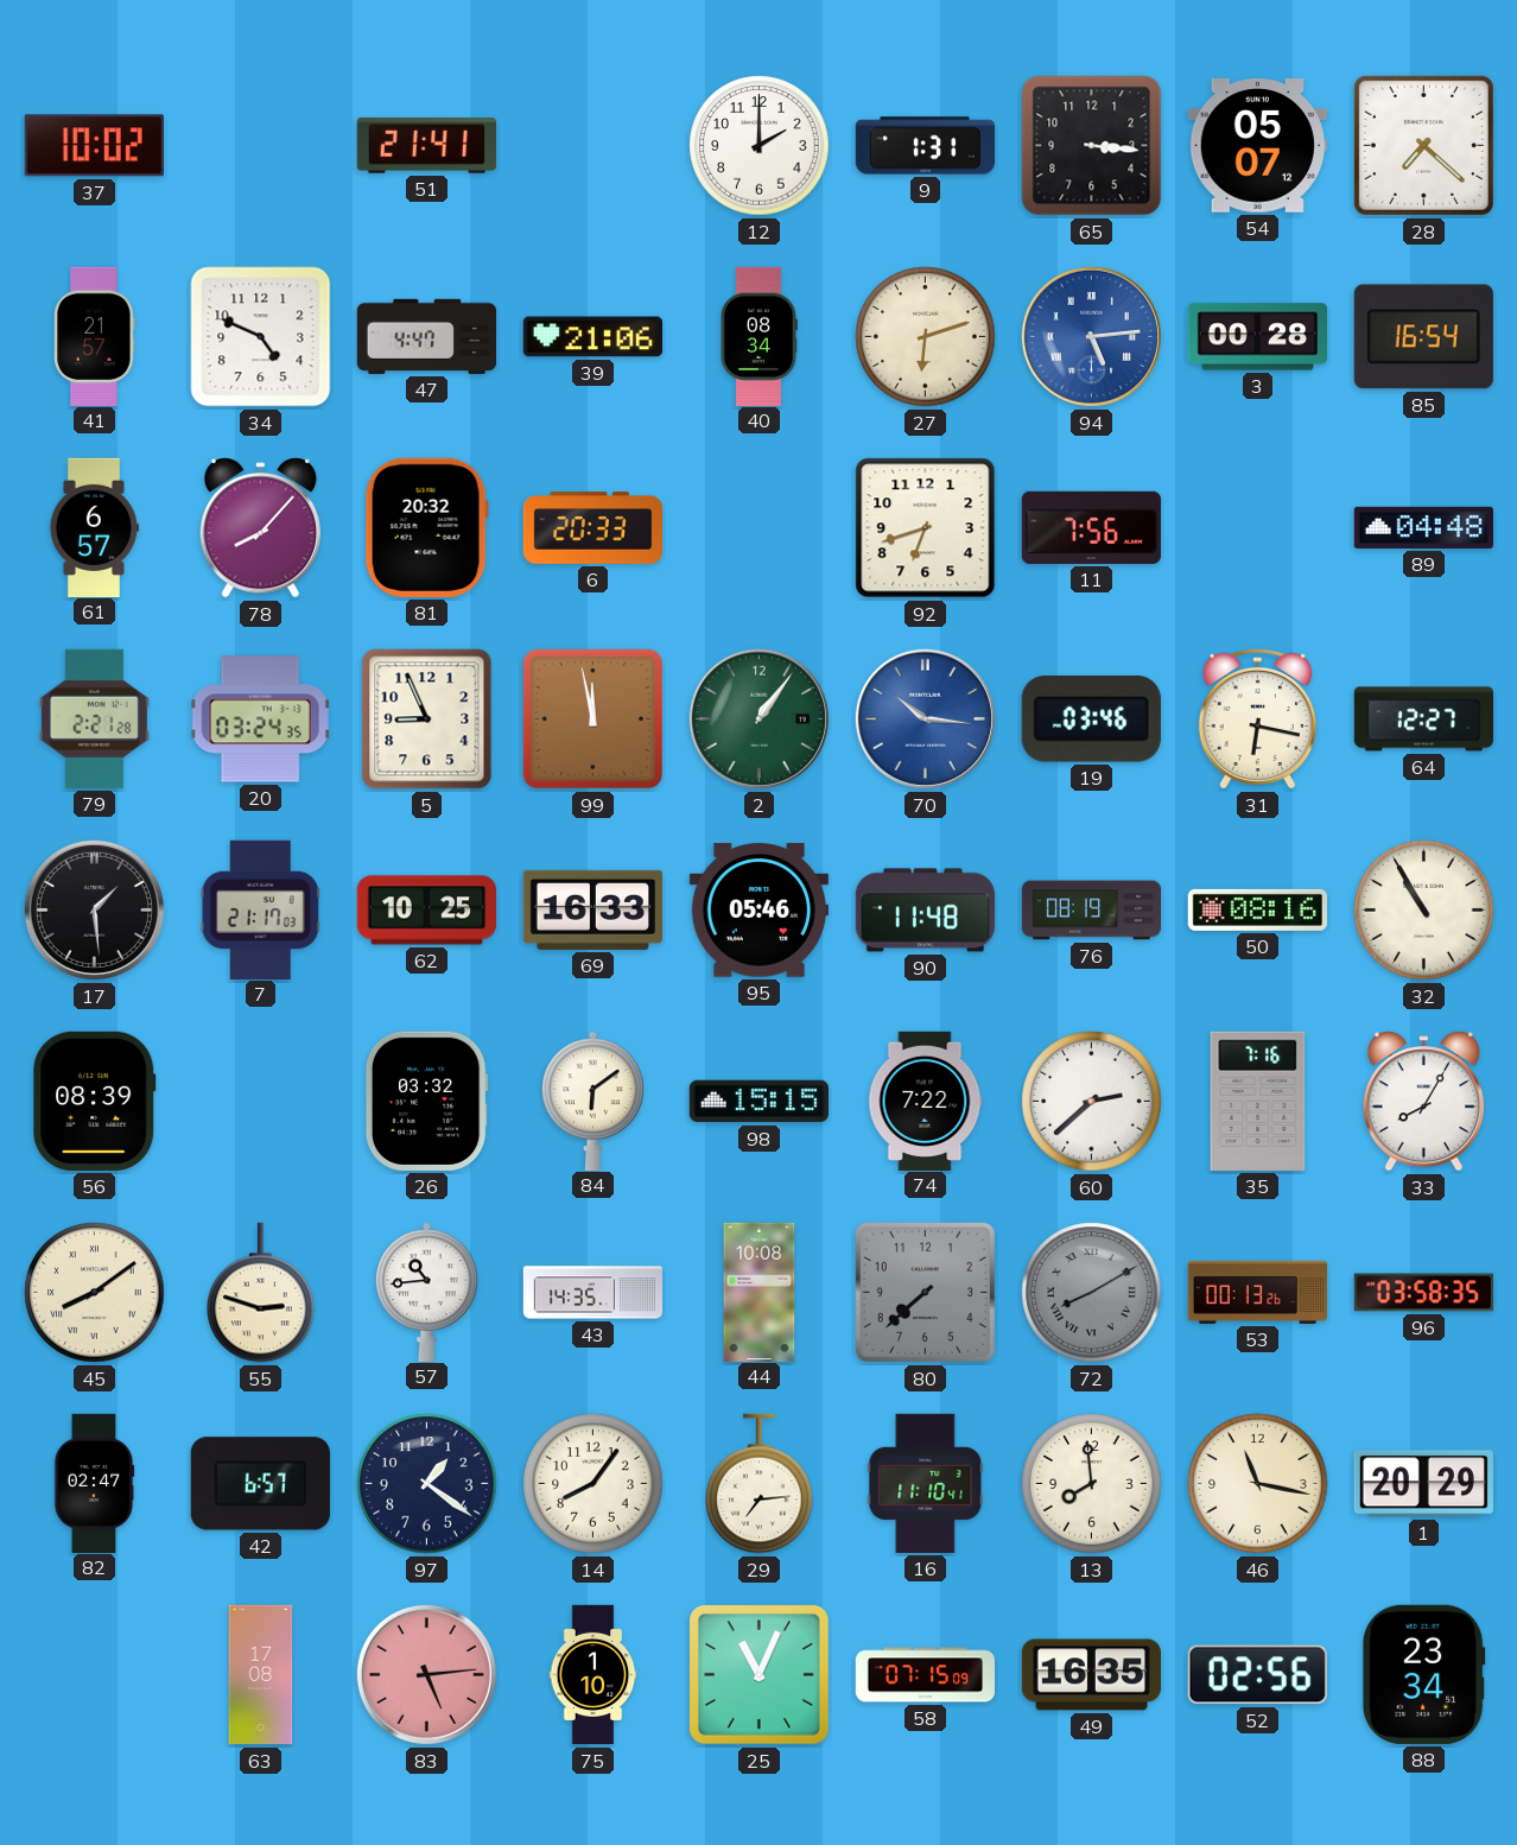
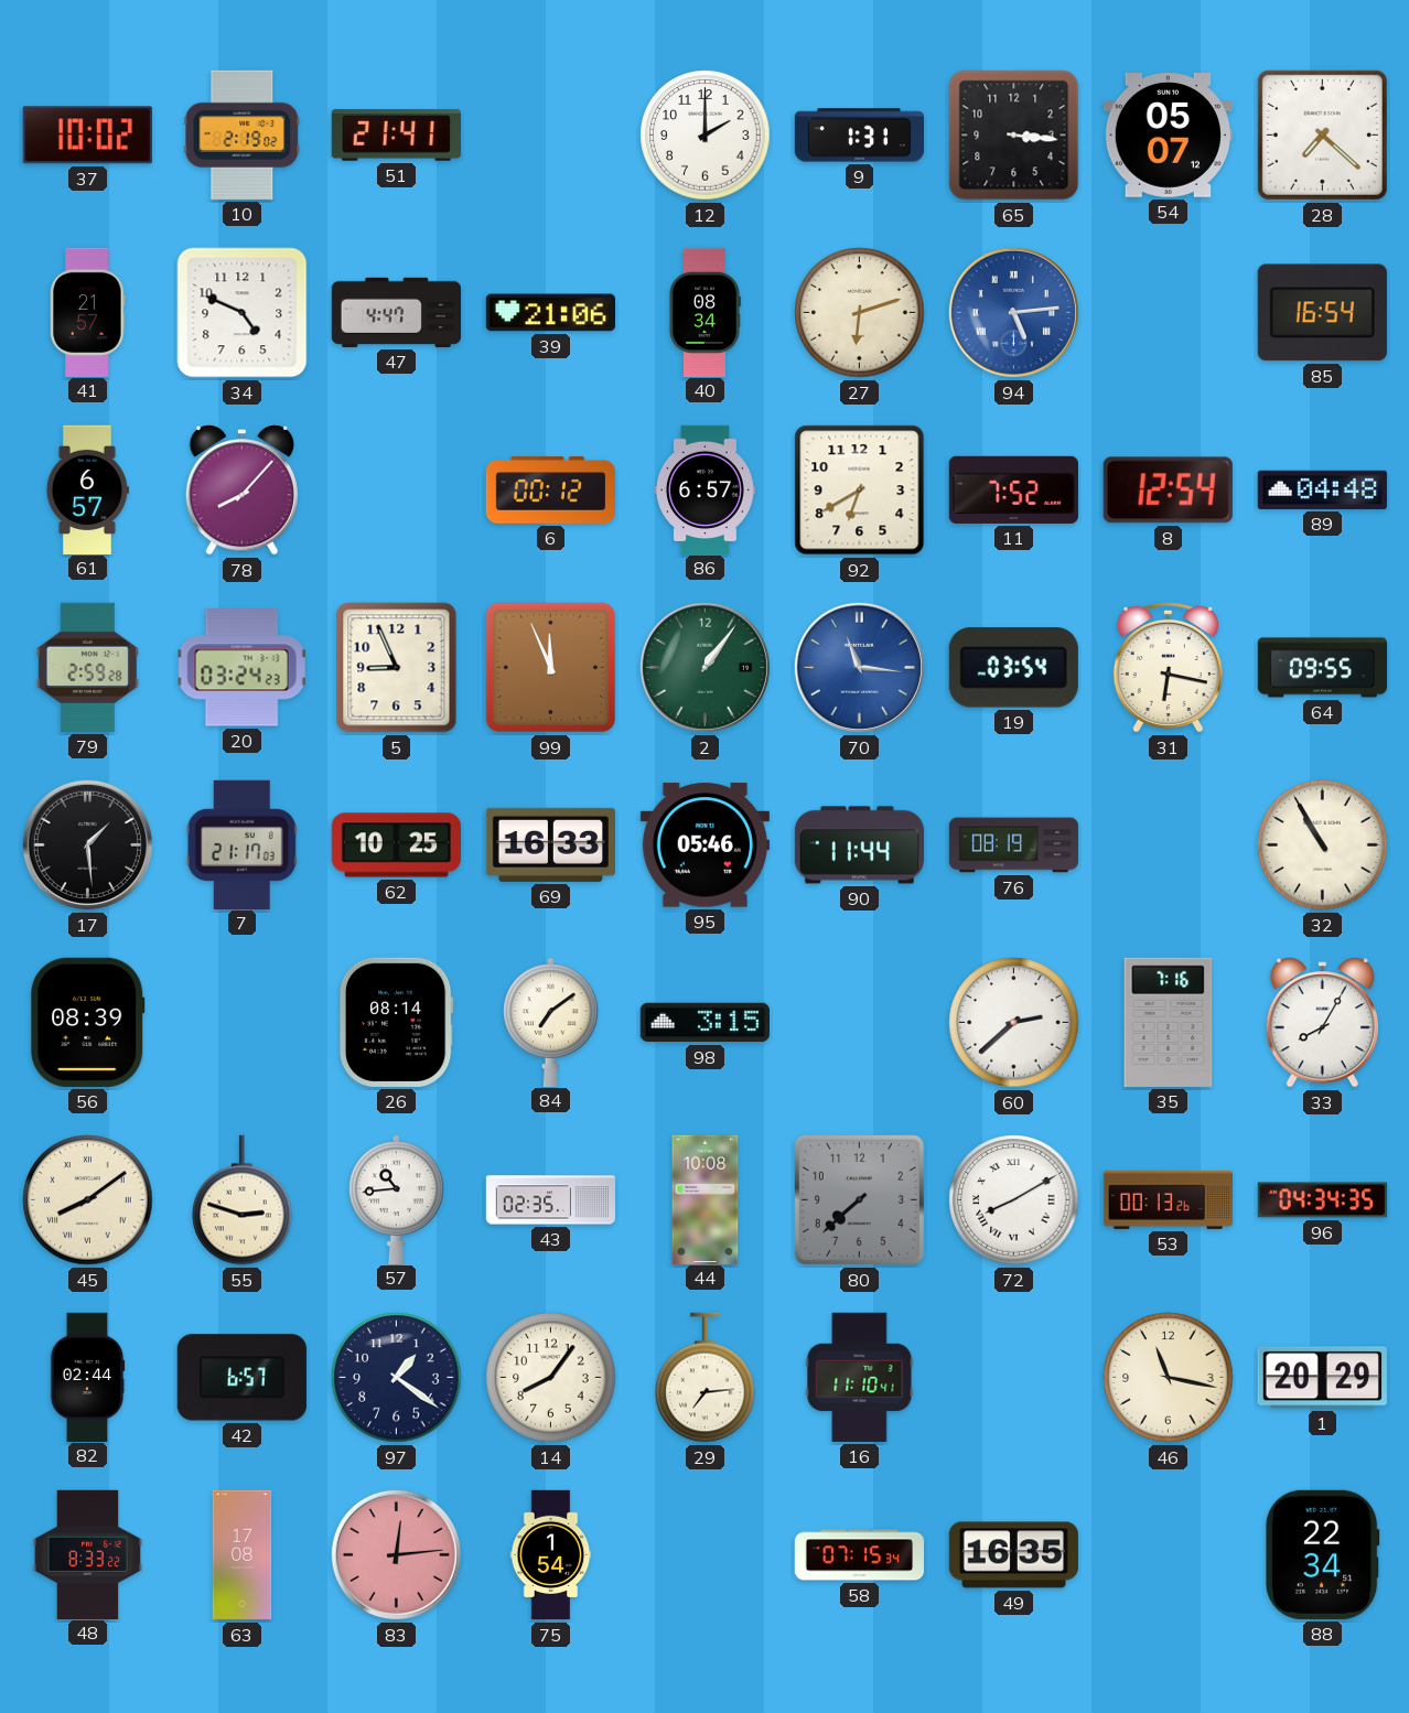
10: none -> 2:19 (243, 134)
3: 00:28 -> none (1257, 337)
81: 20:32 -> none (426, 527)
6: 20:33 -> 00:12 (550, 491)
86: none -> 6:57 (704, 489)
92: 6:42 -> 6:40 (860, 491)
11: 7:56 -> 7:52 (1013, 489)
8: none -> 12:54 (1168, 491)
79: 2:21 -> 2:59 (87, 667)
20: 03:24:35 -> 03:24:23 (243, 668)
99: 11:58 -> 11:56 (551, 668)
70: 10:16 -> 11:16 (859, 667)
19: 03:46 -> 03:54 (1013, 668)
64: 12:27 -> 09:55 (1322, 668)
90: 11:48 -> 11:44 (859, 845)
50: 08:16 -> none (1257, 909)
26: 03:32 -> 08:14 (396, 1022)
84: 6:09 -> 7:09 (551, 1022)
98: 15:15 -> 3:15 (704, 1023)
74: 7:22 -> none (925, 1101)
43: 14:35 -> 02:35 (551, 1200)
72 dial: grey -> white (1014, 1200)
96: 03:58 -> 04:34 (1322, 1200)
82: 02:47 -> 02:44 (87, 1377)
13: 7:59 -> none (1092, 1484)
48: none -> 8:33 (88, 1554)
83: 5:14 -> 12:14 (396, 1554)
75: 1:10 -> 1:54 (551, 1555)
25: 11:04 -> none (758, 1674)
58: 07:15:09 -> 07:15:34 (859, 1555)
52: 02:56 -> none (1257, 1675)
88: 23:34 -> 22:34 (1322, 1554)
